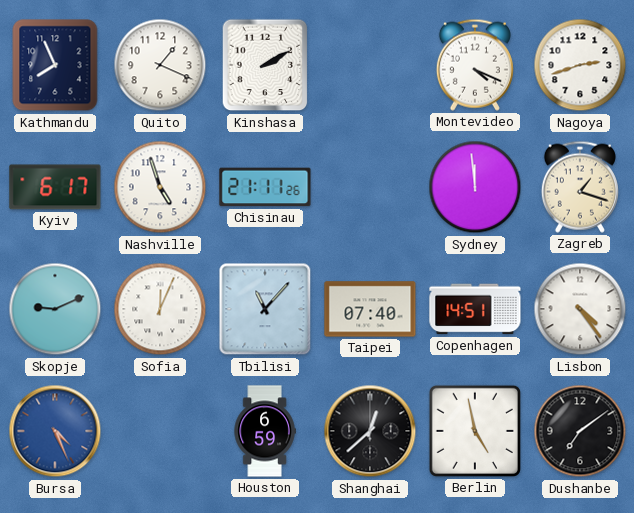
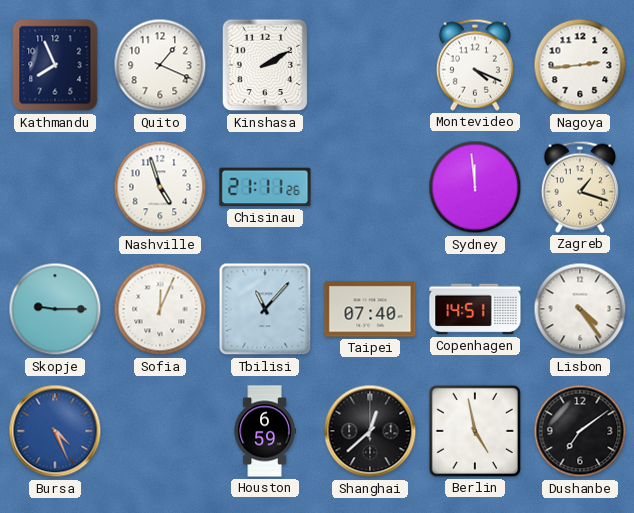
Nagoya: 2:42 -> 2:44 (580, 65)
Kyiv: 6:17 -> none (55, 187)
Skopje: 9:11 -> 9:15 (55, 309)
